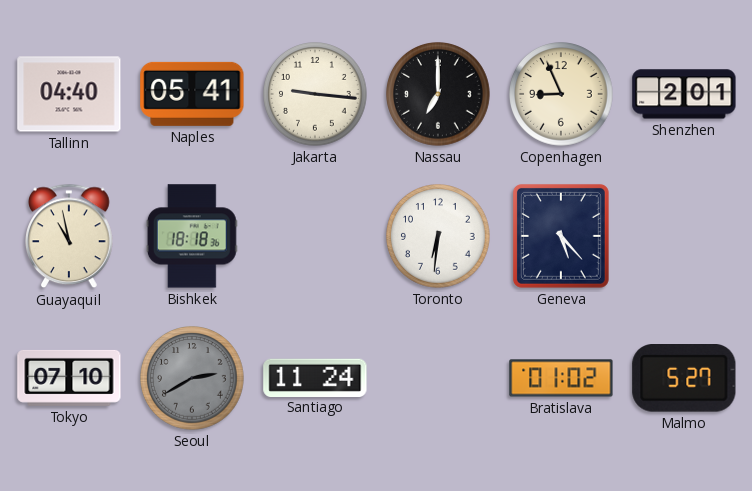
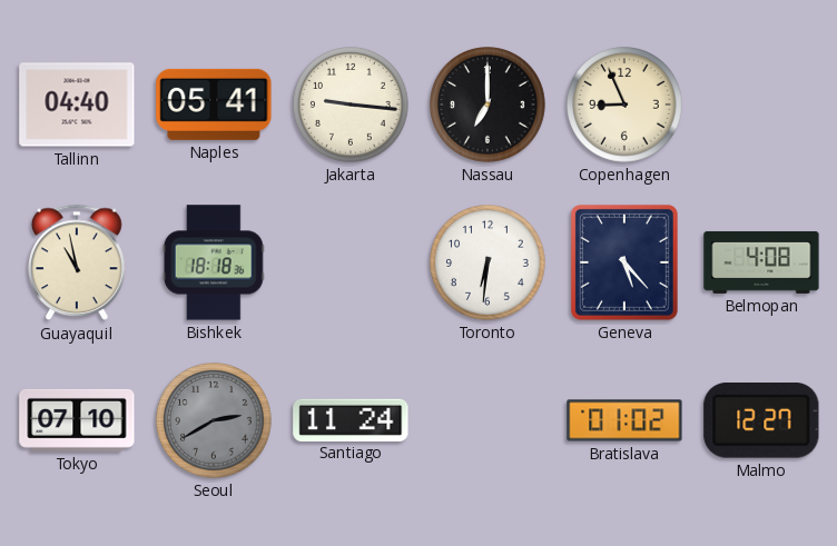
Shenzhen: 2:01 -> none (684, 94)
Belmopan: none -> 4:08 (761, 262)
Malmo: 5:27 -> 12:27 (761, 421)
